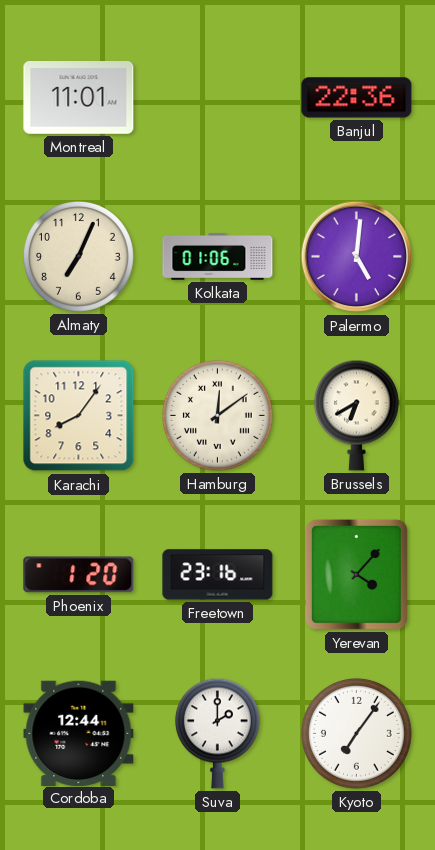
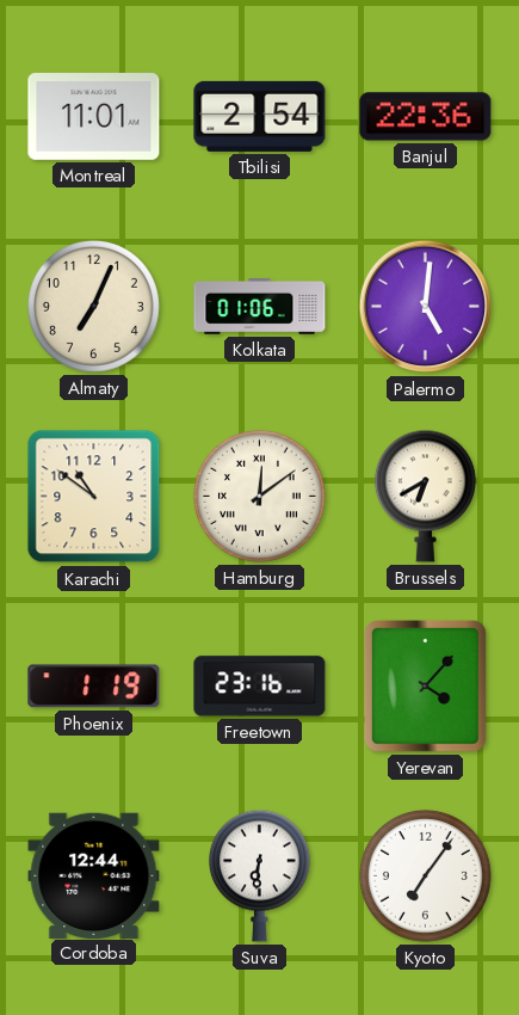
Tbilisi: none -> 2:54 (260, 116)
Karachi: 8:06 -> 10:51 (94, 497)
Phoenix: 1:20 -> 1:19 (94, 687)
Suva: 2:00 -> 6:31 (259, 875)
